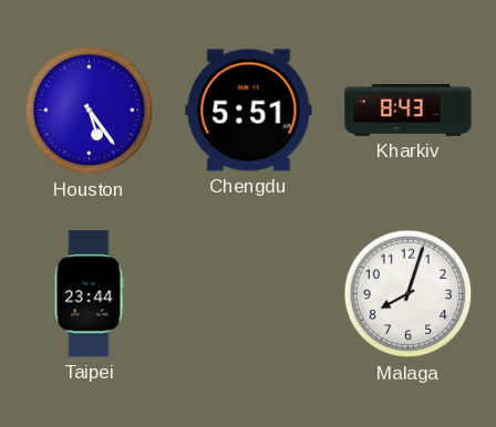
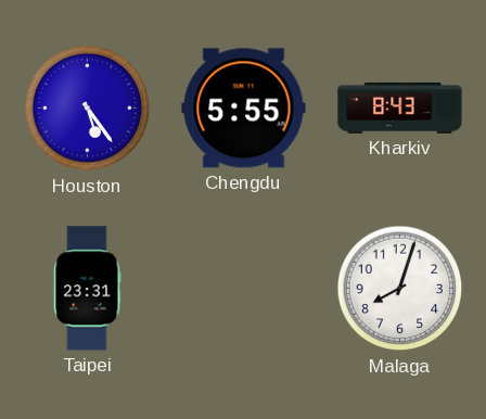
Chengdu: 5:51 -> 5:55 (244, 109)
Taipei: 23:44 -> 23:31 (87, 289)
